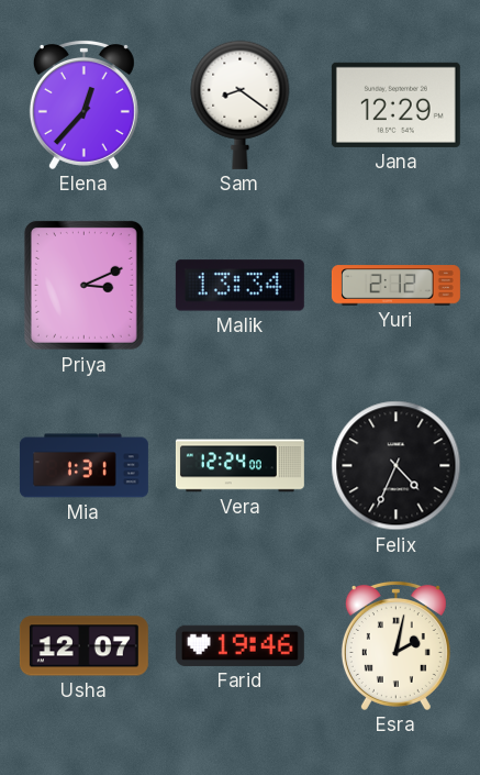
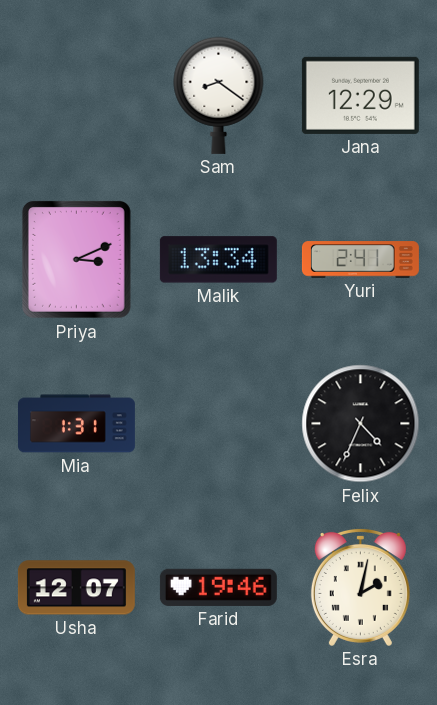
Elena: 12:37 -> none (83, 104)
Yuri: 2:12 -> 2:41 (360, 260)
Vera: 12:24 -> none (239, 466)
